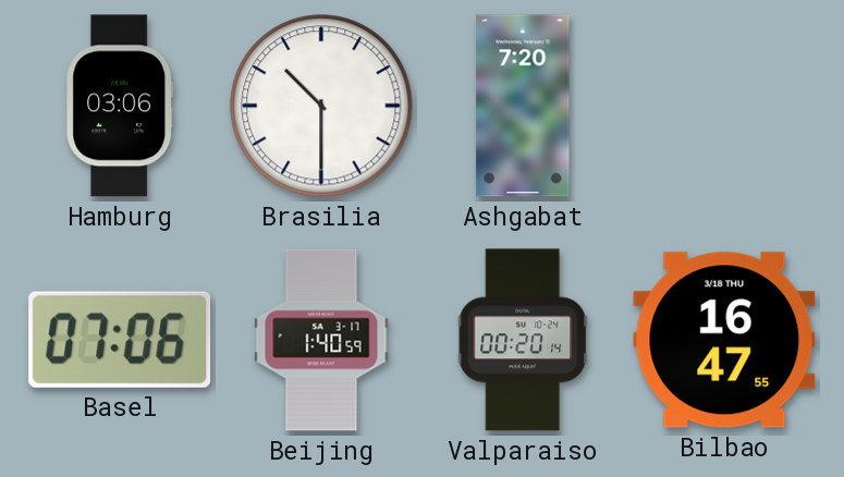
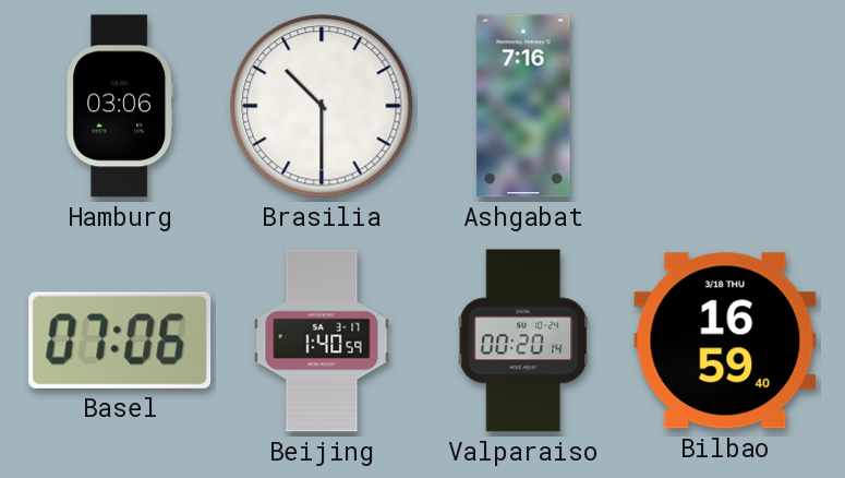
Ashgabat: 7:20 -> 7:16 (523, 106)
Bilbao: 16:47 -> 16:59 (725, 340)
